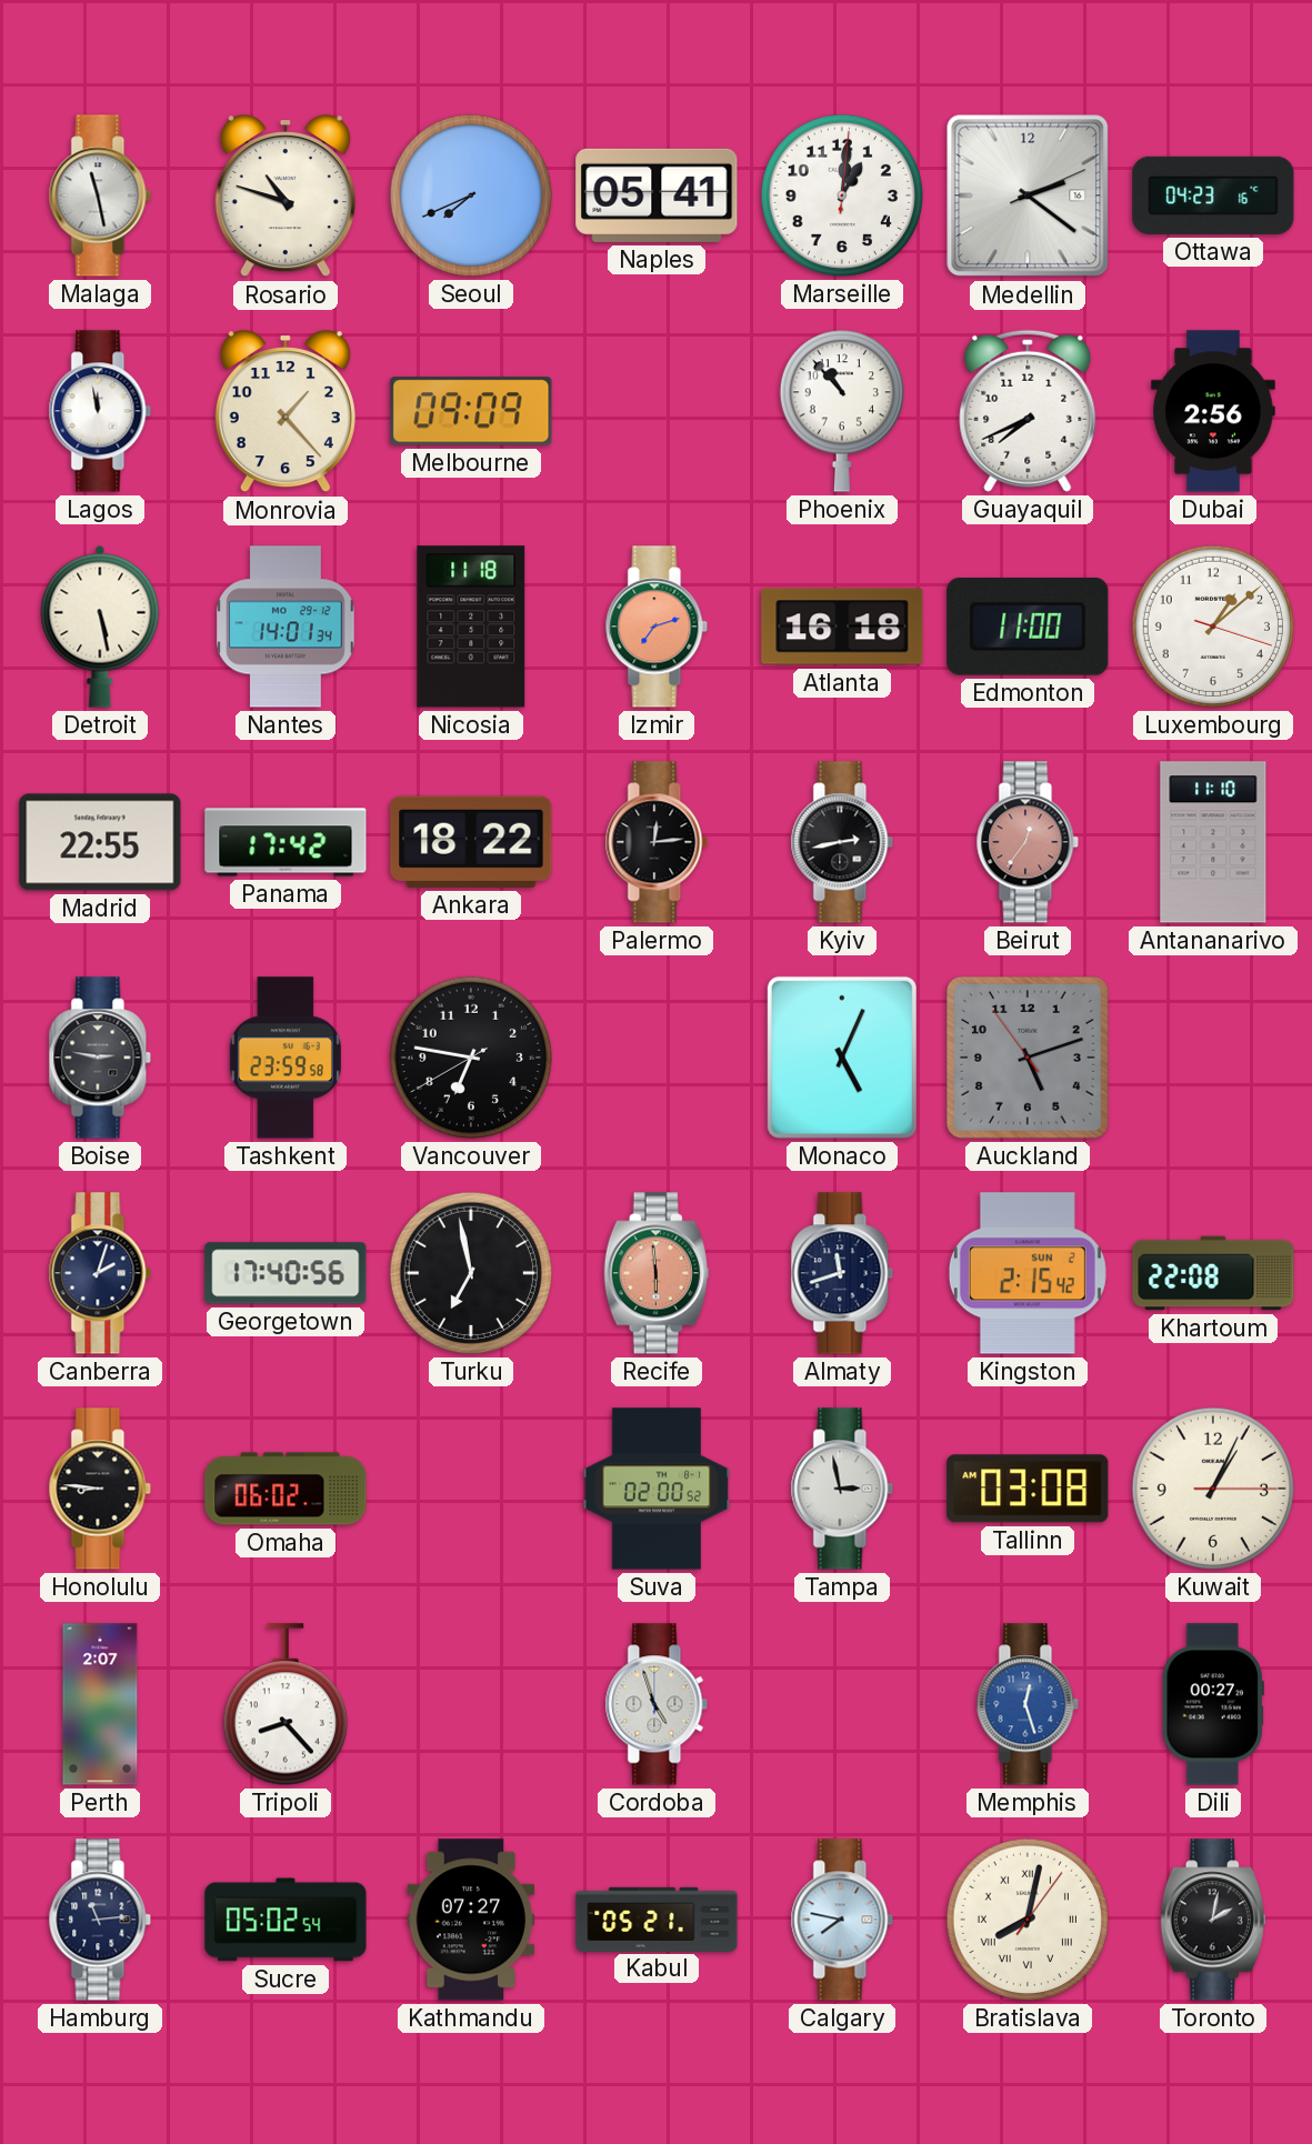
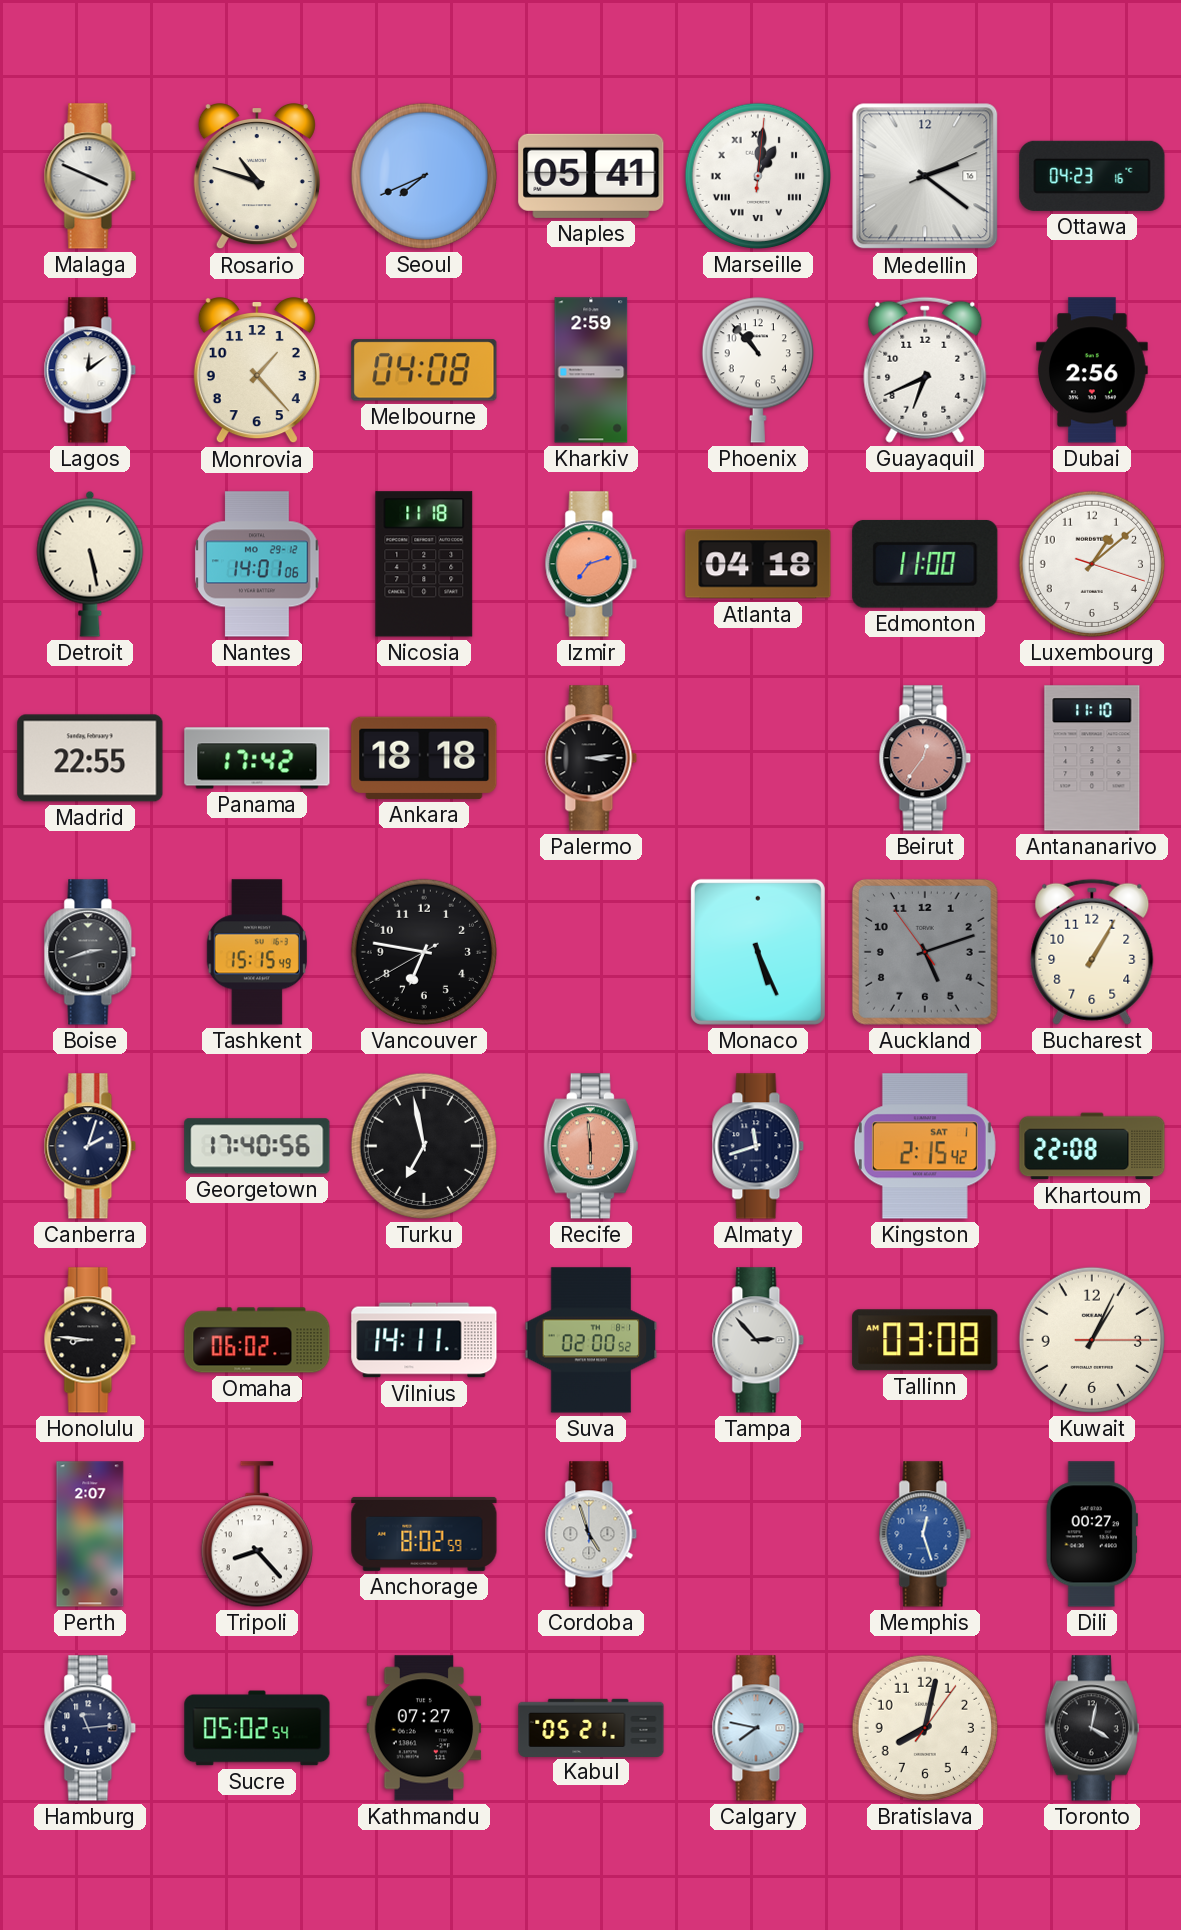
Malaga: 11:28 -> 3:49 (90, 176)
Marseille numerals: Arabic -> Roman (758, 176)
Lagos: 11:58 -> 12:09 (90, 370)
Melbourne: 09:09 -> 04:08 (424, 370)
Kharkiv: none -> 2:59 (591, 370)
Guayaquil: 7:41 -> 6:41 (925, 370)
Nantes: 14:01:34 -> 14:01:06 (257, 564)
Atlanta: 16:18 -> 04:18 (758, 564)
Ankara: 18:22 -> 18:18 (424, 758)
Palermo: 12:14 -> 3:14 (591, 758)
Kyiv: 2:43 -> none (842, 842)
Boise: 2:47 -> 2:42 (90, 952)
Tashkent: 23:59 -> 15:15 (257, 952)
Monaco: 5:04 -> 5:26 (758, 952)
Bucharest: none -> 1:05 (1092, 952)
Kingston date: SUN 2 -> SAT 1 (925, 1146)
Vilnius: none -> 14:11 (424, 1340)
Tampa: 2:58 -> 2:53 (758, 1340)
Anchorage: none -> 8:02 (424, 1534)
Bratislava numerals: Roman -> Arabic (925, 1728)
Toronto: 2:02 -> 4:02 (1092, 1728)
